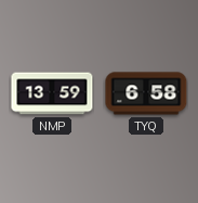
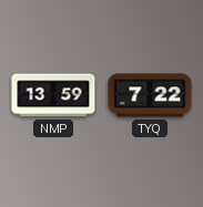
TYQ: 6:58 -> 7:22 (150, 95)
